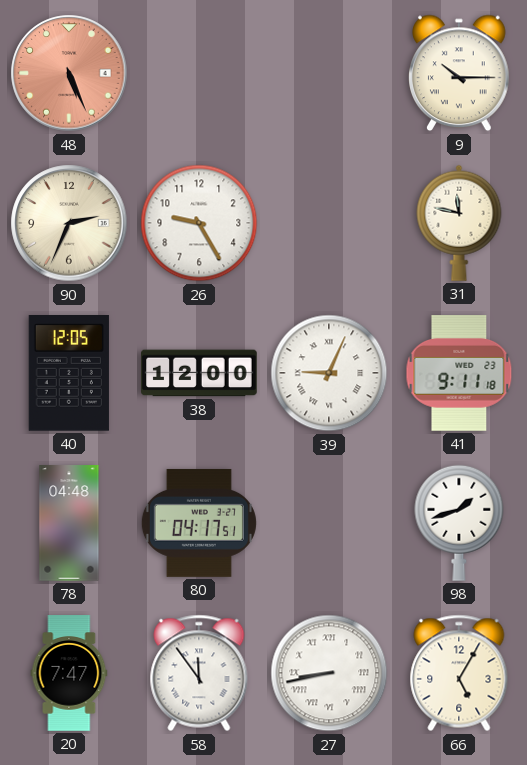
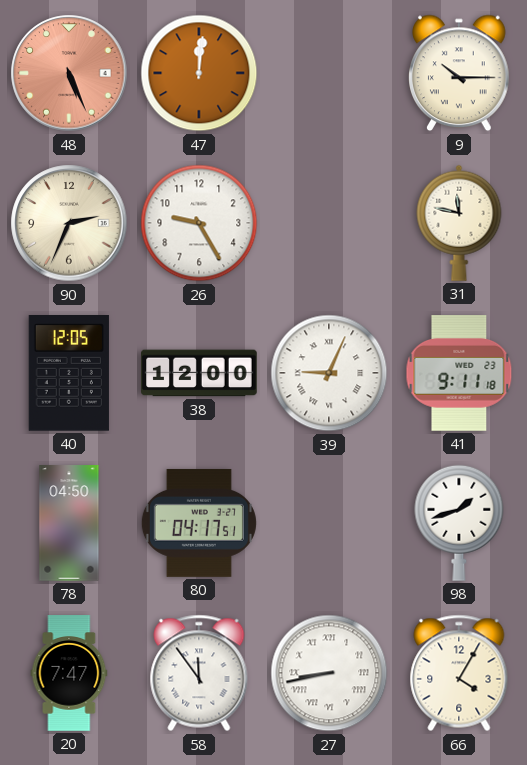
47: none -> 12:01 (199, 73)
78: 04:48 -> 04:50 (69, 523)
66: 5:05 -> 4:05 (459, 673)
